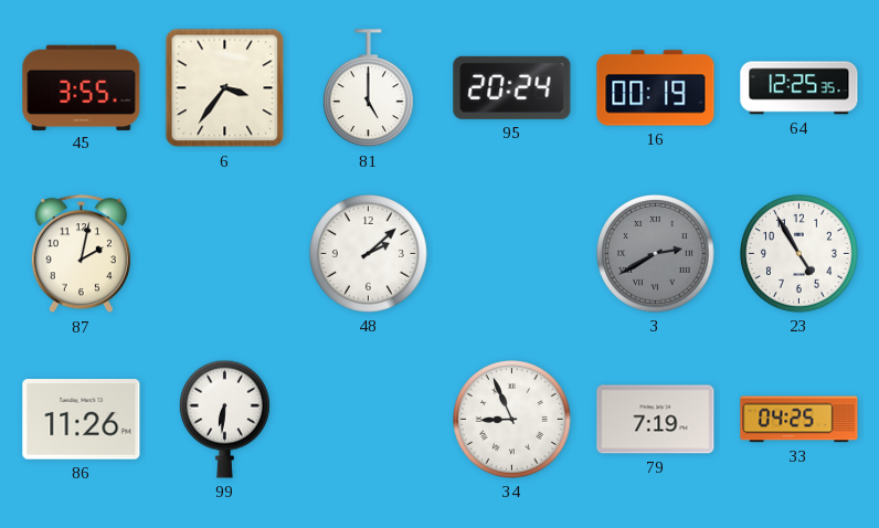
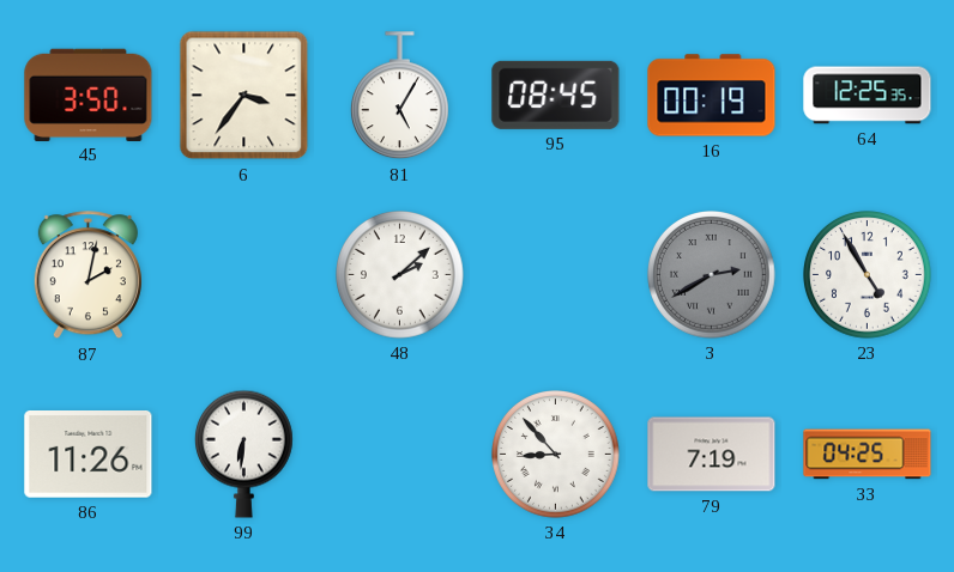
45: 3:55 -> 3:50 (89, 95)
81: 5:00 -> 5:05 (400, 96)
95: 20:24 -> 08:45 (556, 95)
34: 8:56 -> 8:53 (556, 455)
